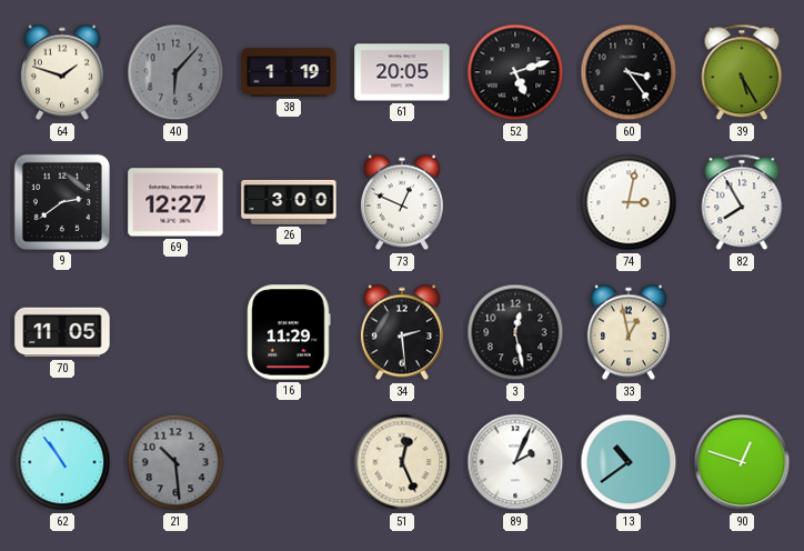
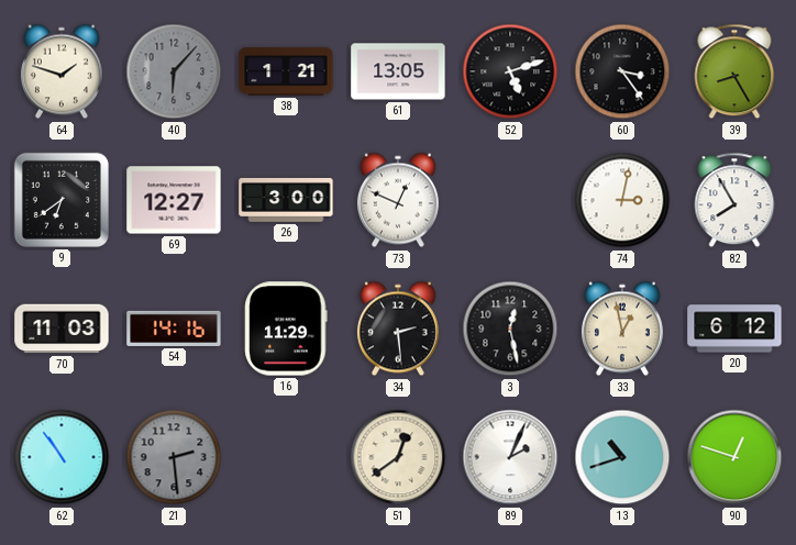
38: 1:19 -> 1:21 (286, 71)
61: 20:05 -> 13:05 (398, 71)
39: 5:25 -> 8:25 (734, 71)
9: 2:39 -> 6:39 (62, 200)
70: 11:05 -> 11:03 (62, 329)
54: none -> 14:16 (174, 329)
20: none -> 6:12 (734, 329)
21: 10:29 -> 2:29 (174, 457)
51: 12:26 -> 12:39 (398, 457)
13: 10:39 -> 10:42 (622, 457)
